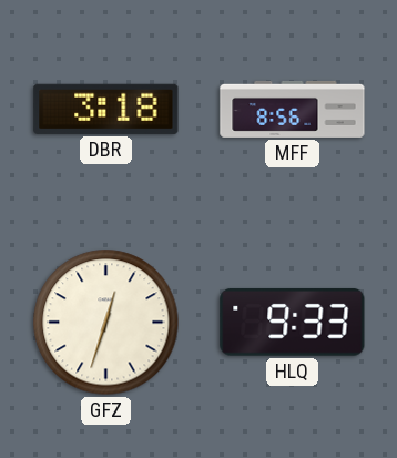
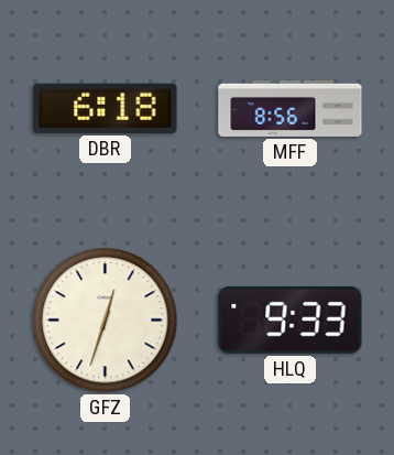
DBR: 3:18 -> 6:18 (106, 108)
